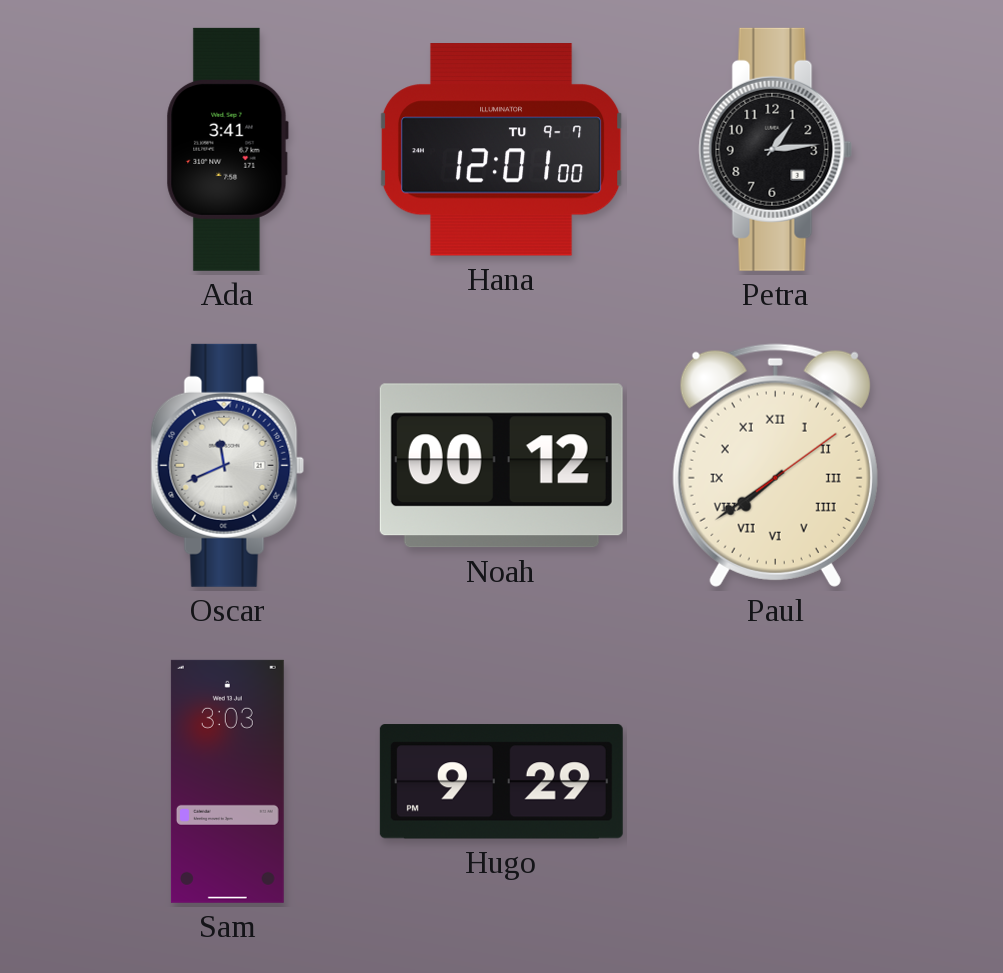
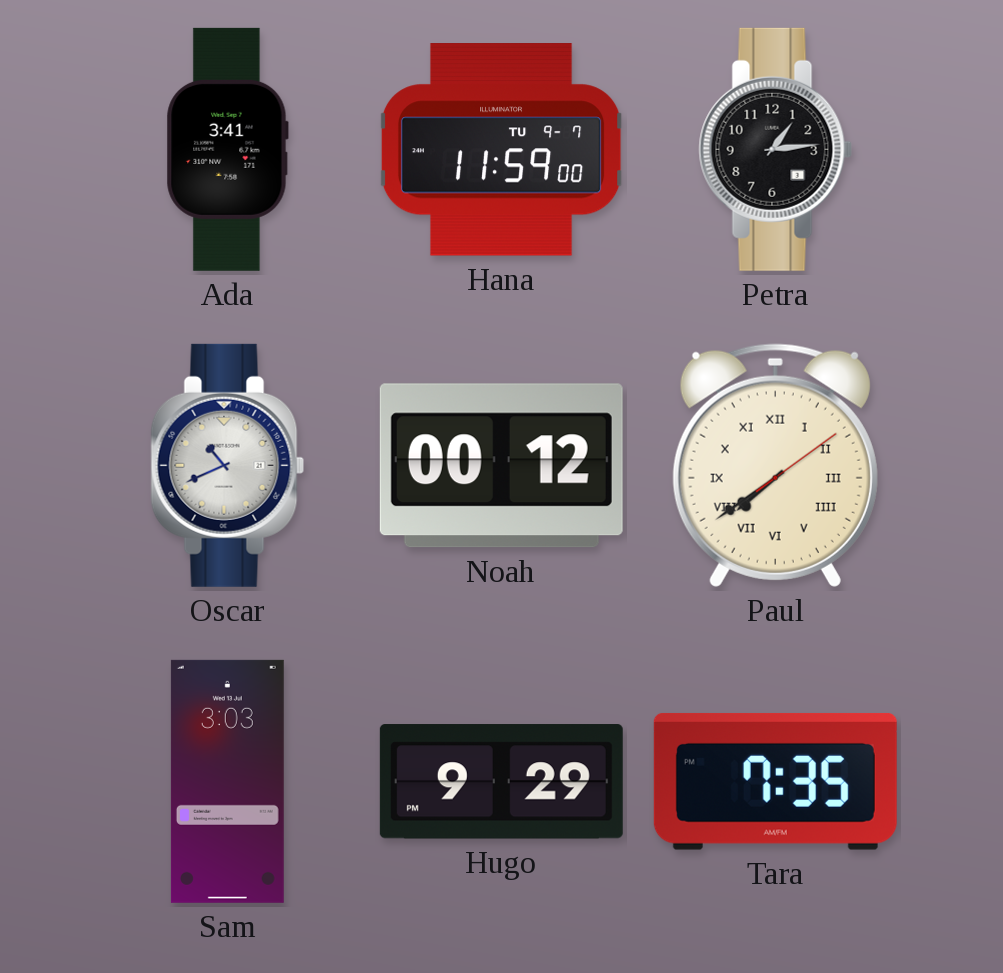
Hana: 12:01 -> 11:59 (501, 150)
Oscar: 11:41 -> 10:41 (228, 465)
Tara: none -> 7:35 (775, 781)
